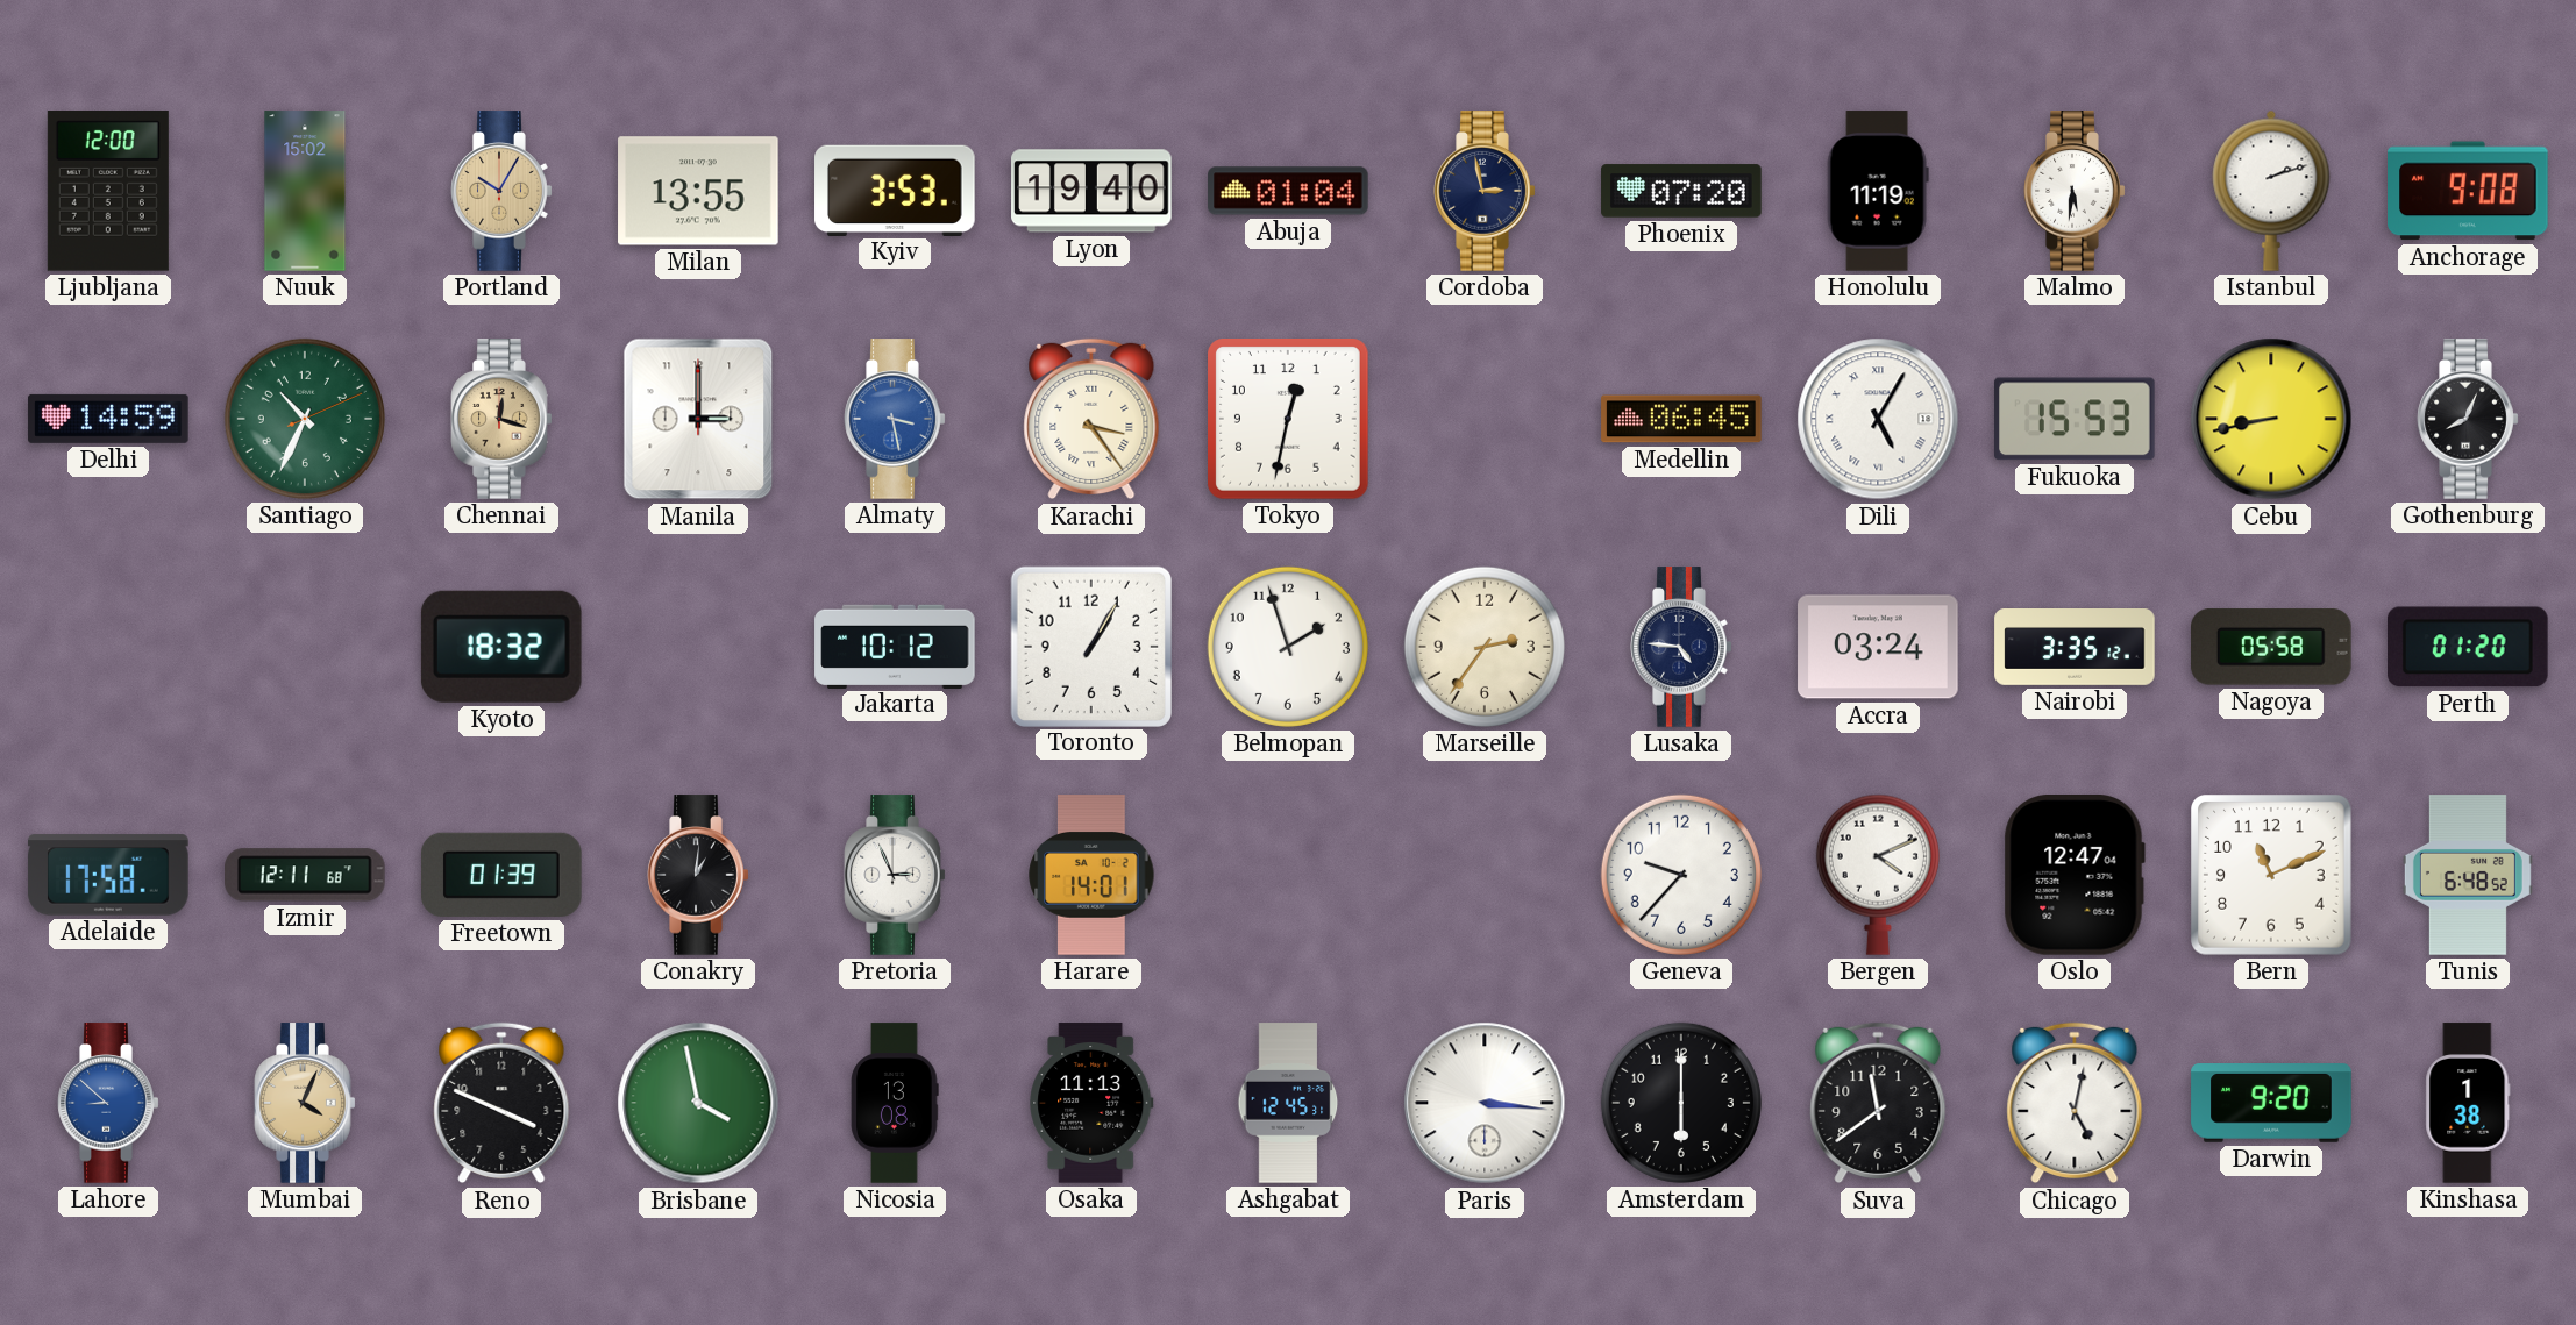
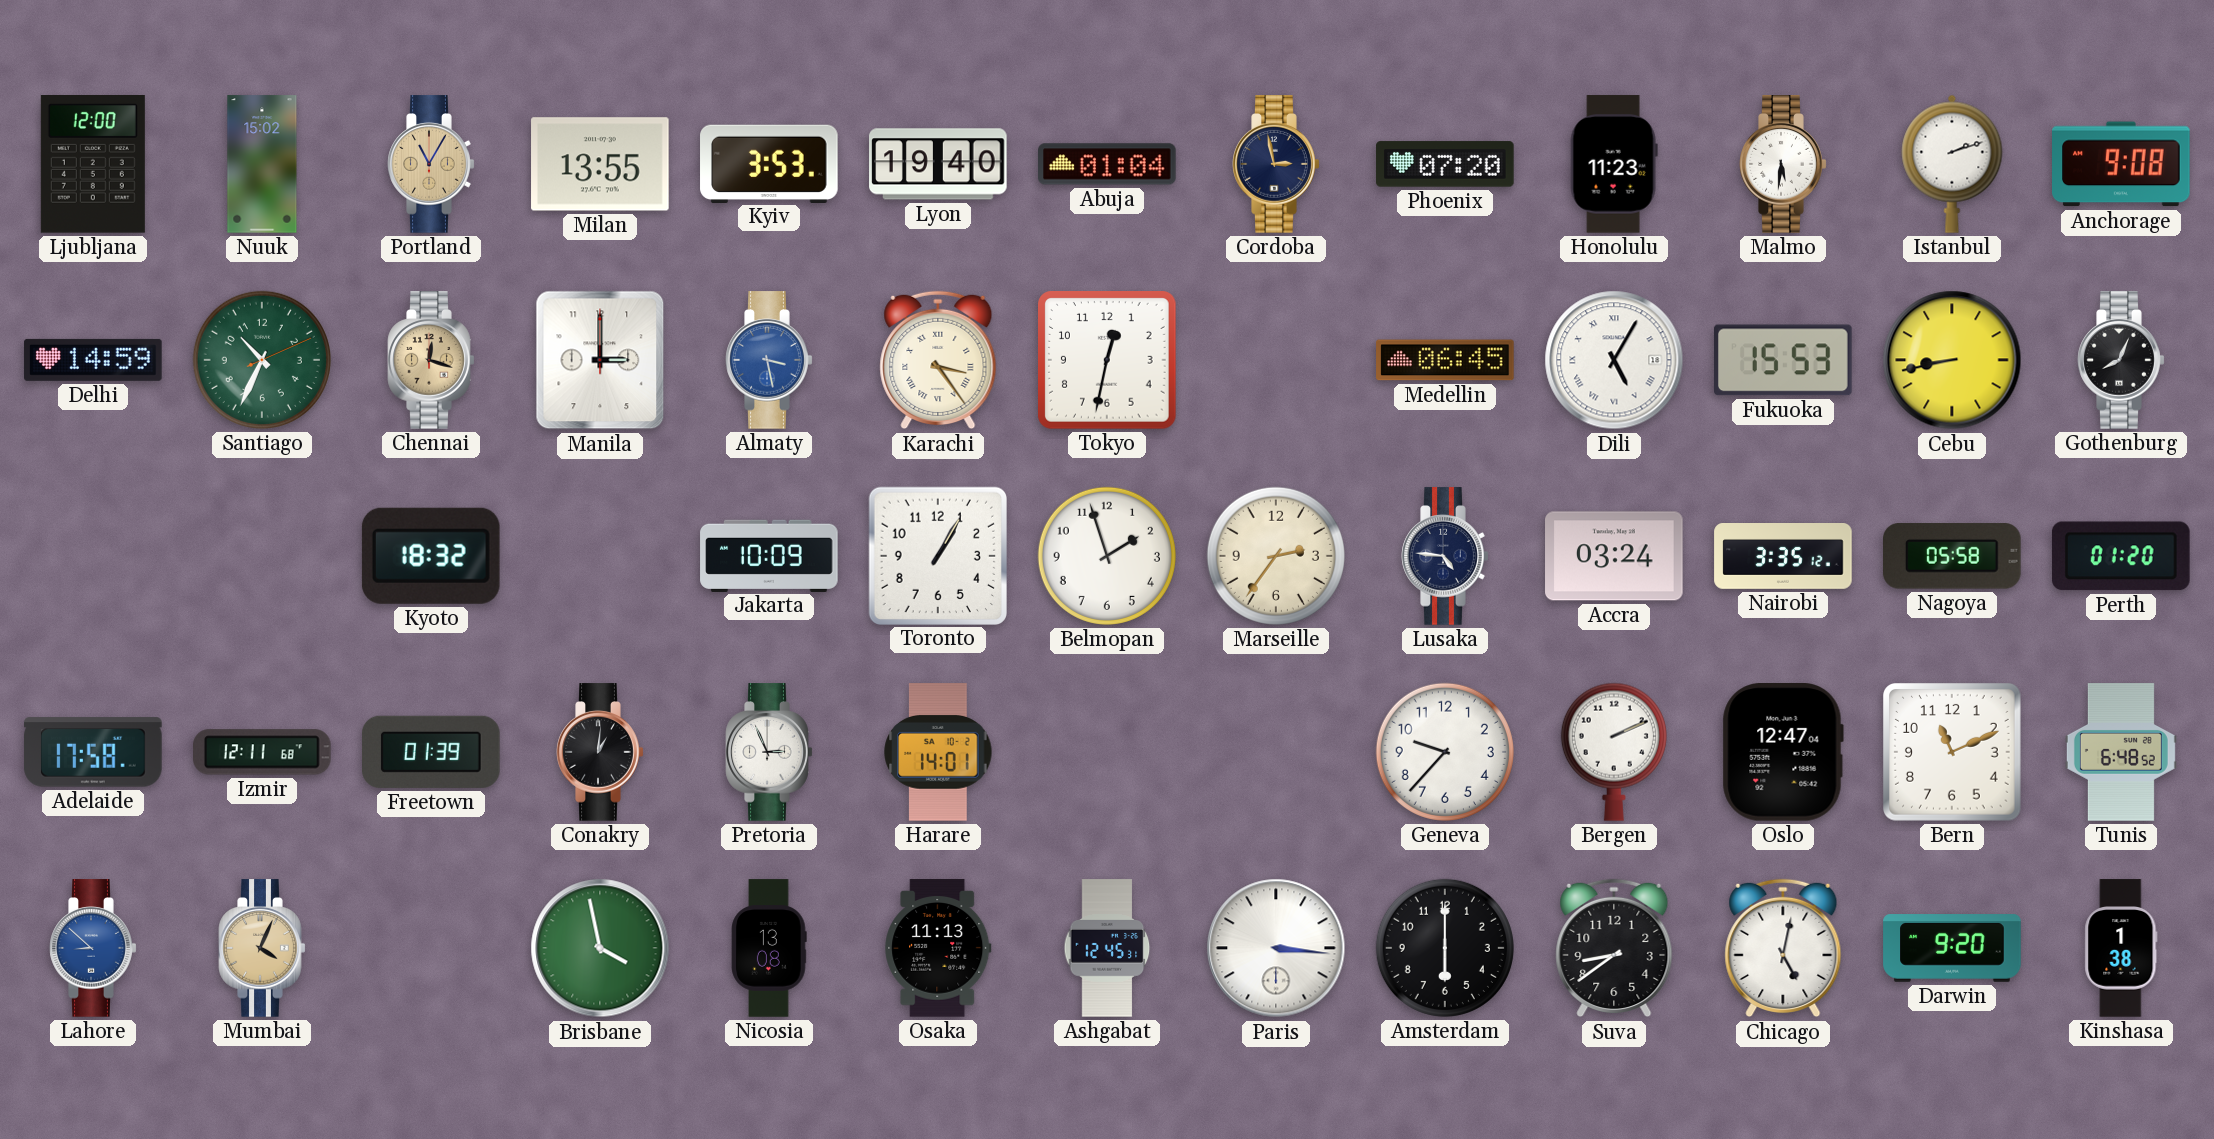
Portland: 10:05 -> 11:05 (431, 164)
Honolulu: 11:19 -> 11:23 (1614, 164)
Jakarta: 10:12 -> 10:09 (769, 555)
Bergen: 4:11 -> 2:11 (1614, 752)
Reno: 3:49 -> none (501, 1103)
Suva: 11:39 -> 8:39 (1614, 948)
